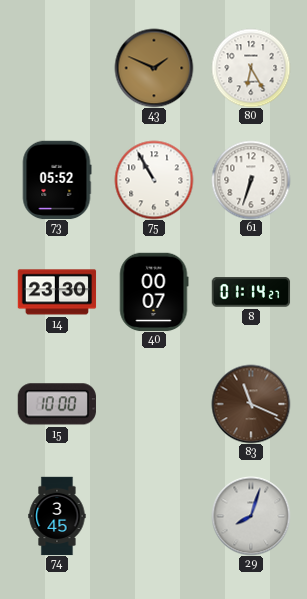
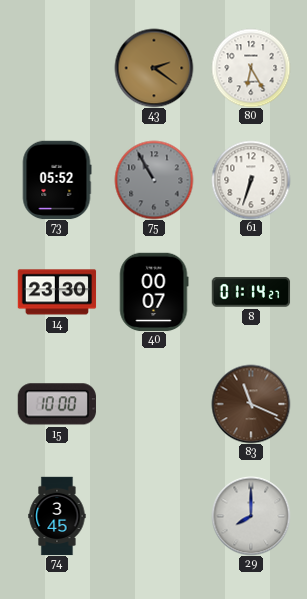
43: 1:49 -> 2:21 (154, 68)
75 dial: white -> grey (154, 180)
29: 8:03 -> 8:00 (251, 516)
